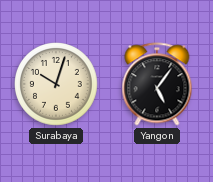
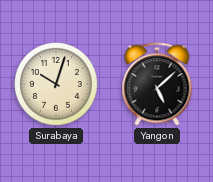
Yangon: 5:06 -> 5:08 (157, 84)
